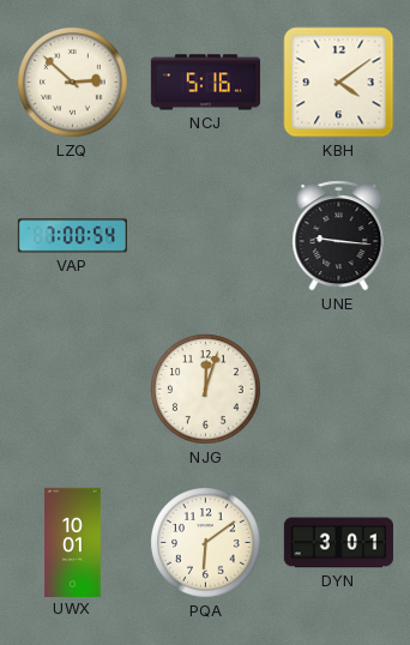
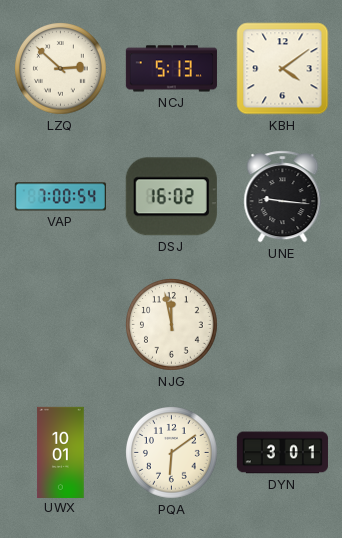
NCJ: 5:16 -> 5:13 (171, 69)
DSJ: none -> 16:02 (171, 197)
NJG: 12:03 -> 11:58 (172, 325)
